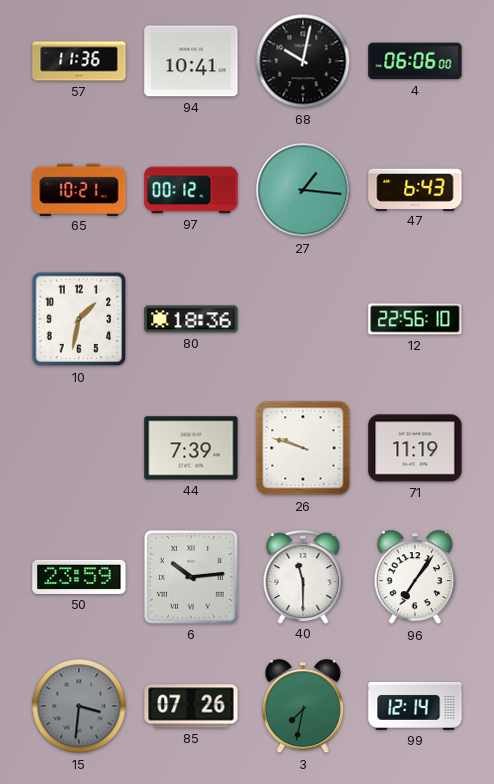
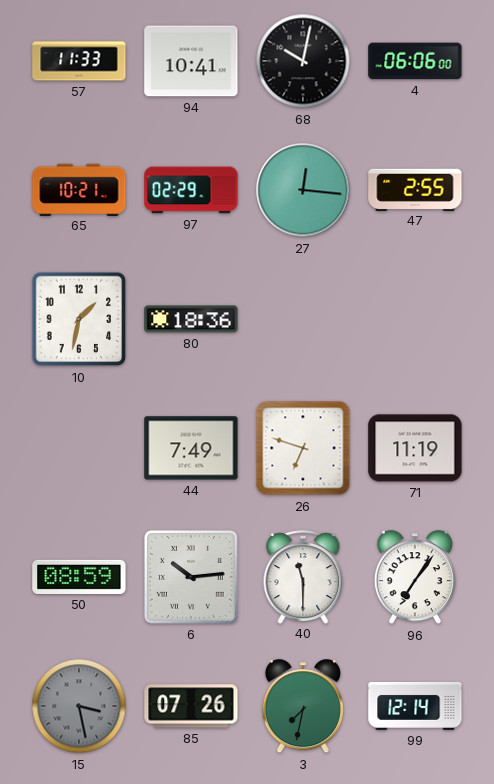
57: 11:36 -> 11:33 (79, 61)
97: 00:12 -> 02:29 (191, 190)
27: 1:16 -> 12:16 (303, 190)
47: 6:43 -> 2:55 (415, 189)
12: 22:56 -> none (415, 319)
44: 7:39 -> 7:49 (191, 448)
26: 9:48 -> 6:48 (303, 448)
50: 23:59 -> 08:59 (79, 577)
15: 3:31 -> 3:28 (79, 706)
